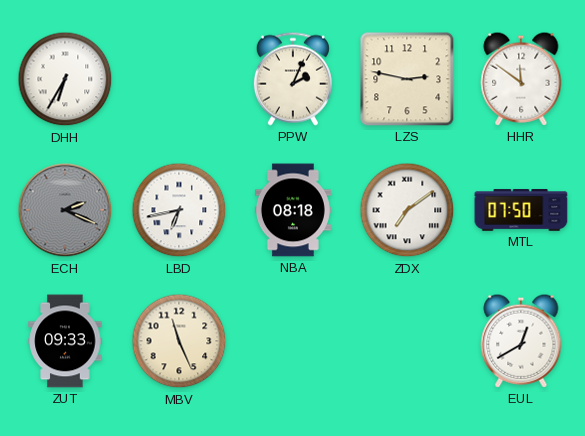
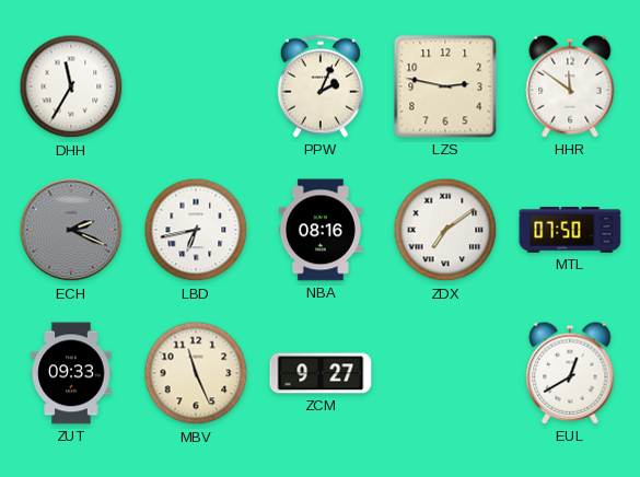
DHH: 6:35 -> 11:35 (71, 86)
NBA: 08:18 -> 08:16 (321, 230)
ZCM: none -> 9:27 (321, 373)
